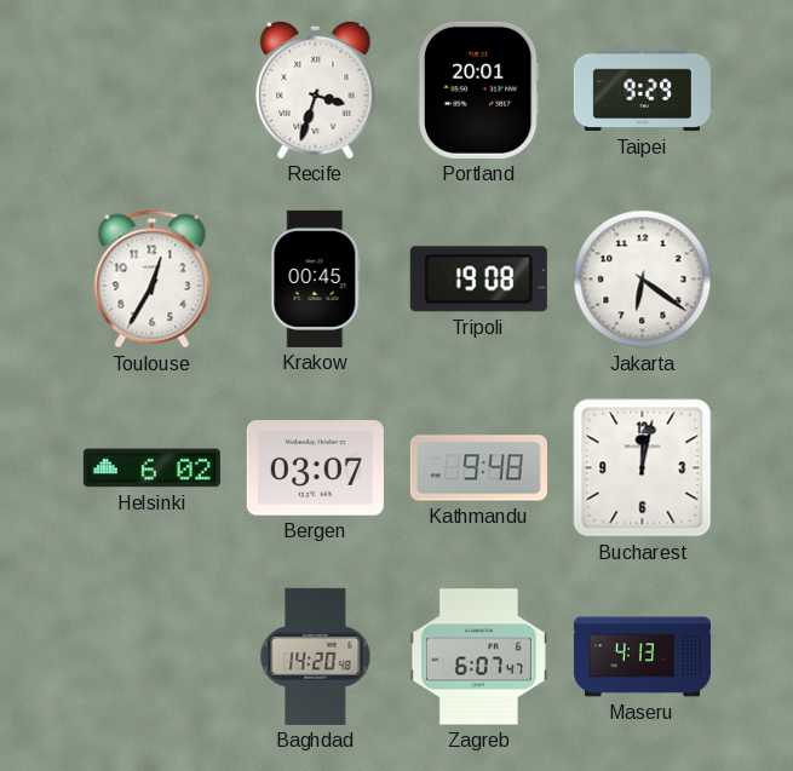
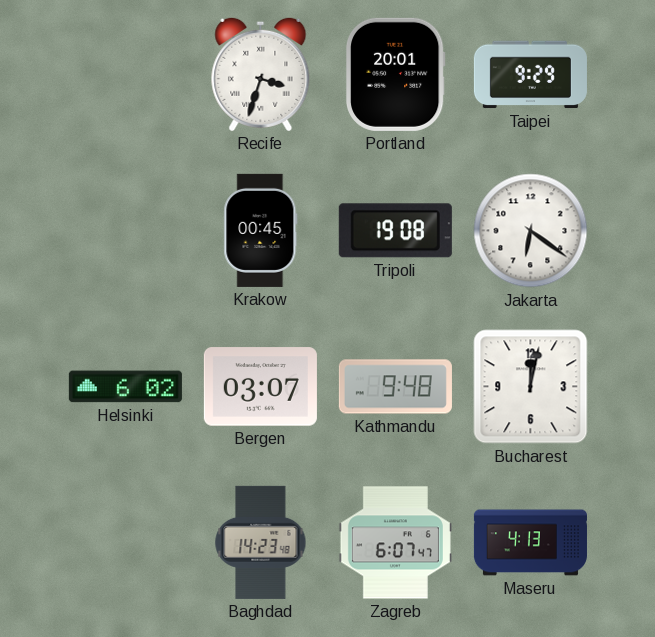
Toulouse: 12:35 -> none (153, 280)
Baghdad: 14:20 -> 14:23 (261, 542)
